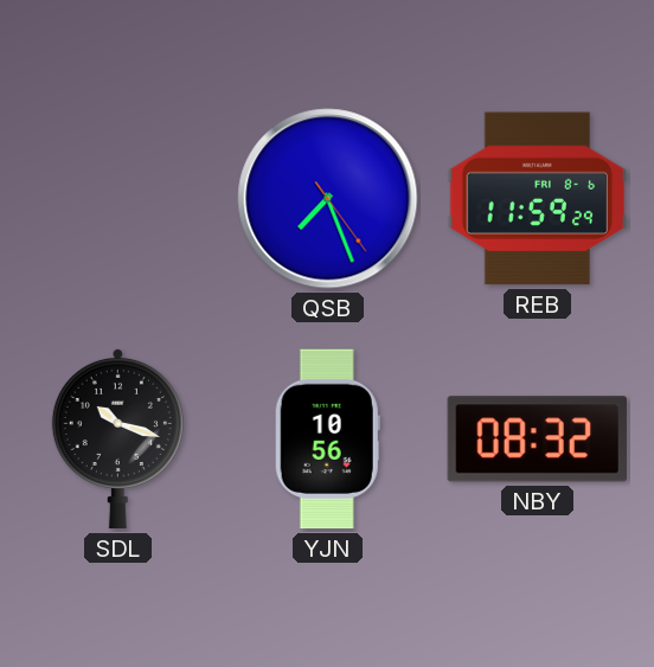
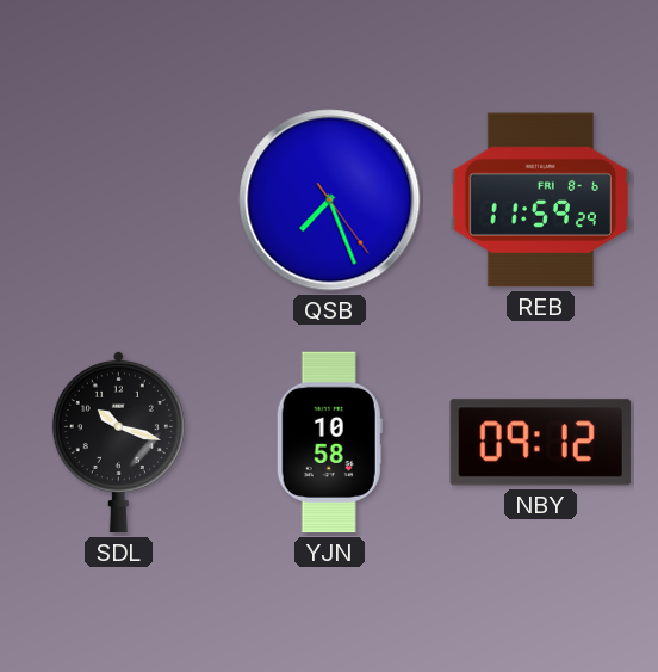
YJN: 10:56 -> 10:58 (329, 443)
NBY: 08:32 -> 09:12 (540, 443)
